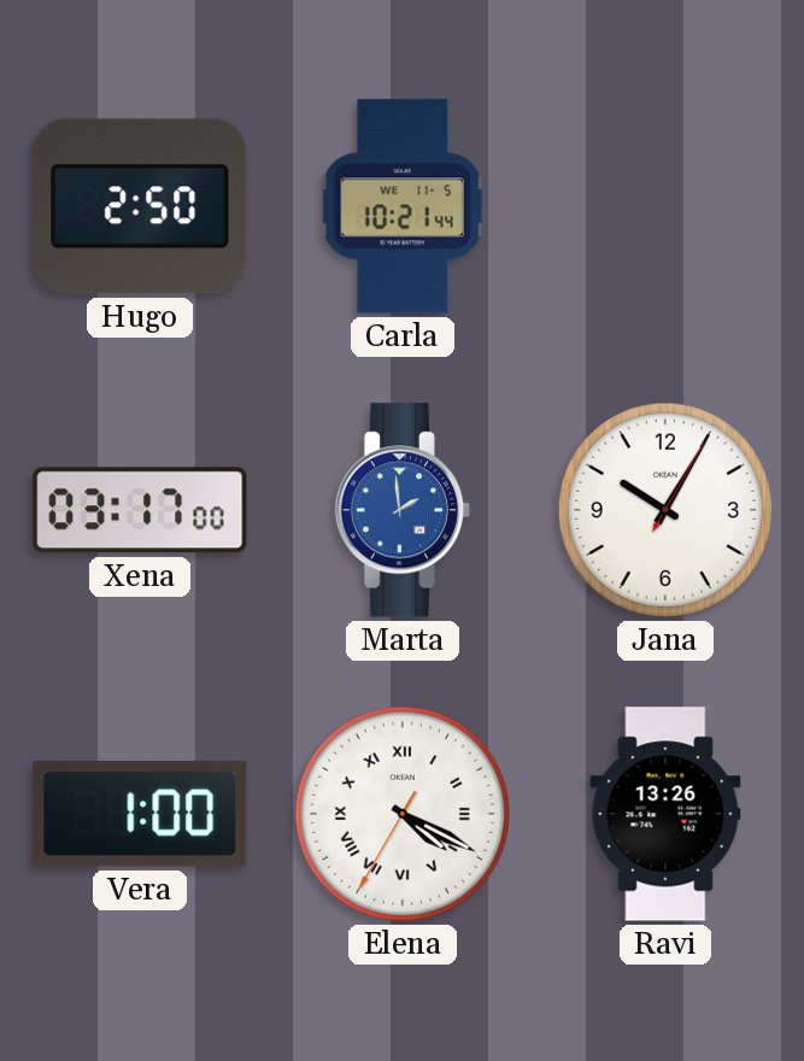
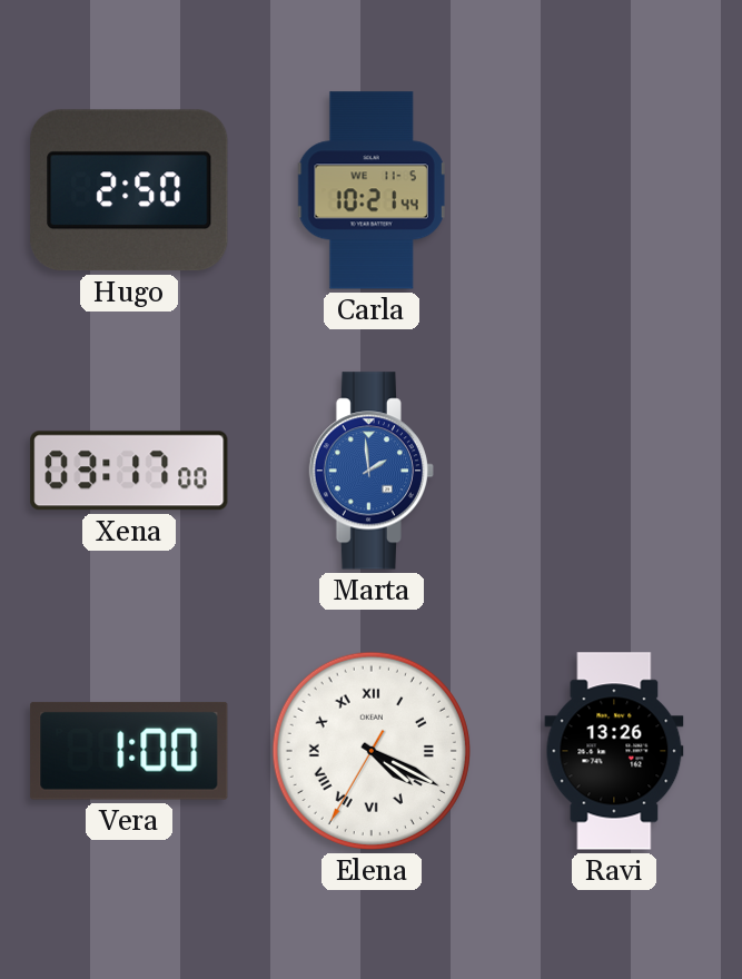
Jana: 10:05 -> none (665, 510)
